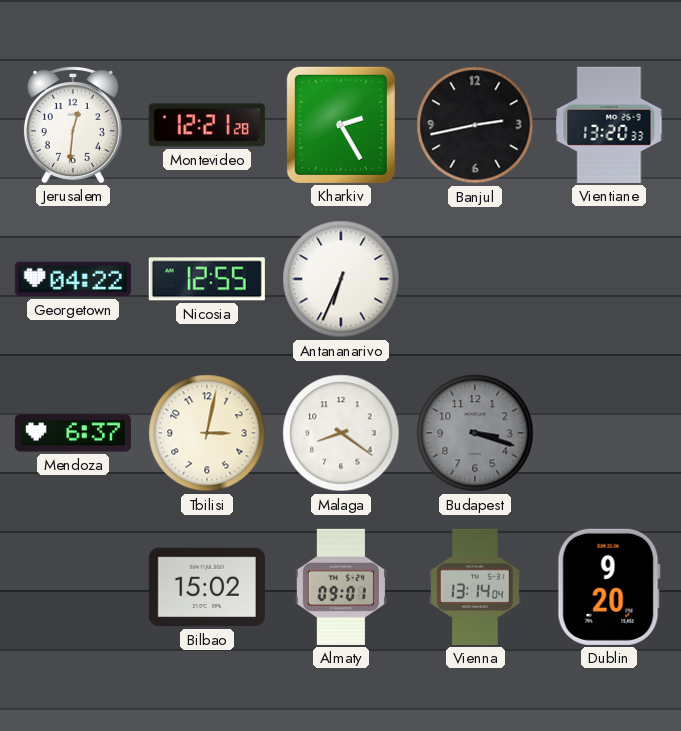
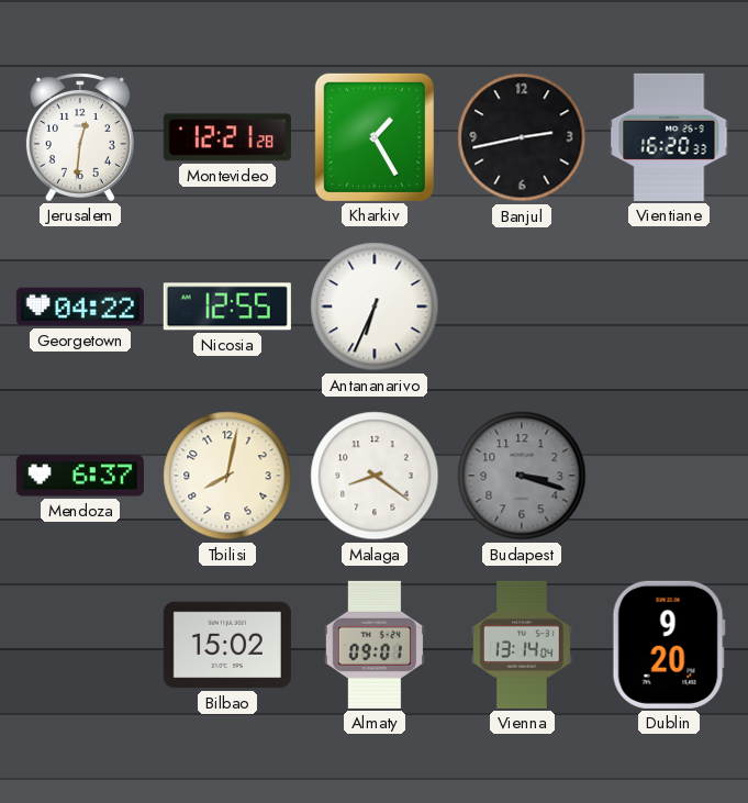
Kharkiv: 2:25 -> 1:25 (375, 137)
Vientiane: 13:20 -> 16:20 (669, 137)
Tbilisi: 3:02 -> 8:02 (227, 476)
